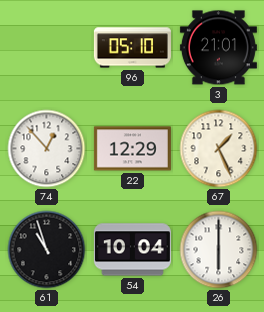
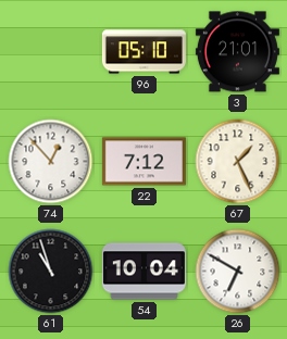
22: 12:29 -> 7:12 (143, 162)
26: 6:00 -> 6:50 (238, 272)
